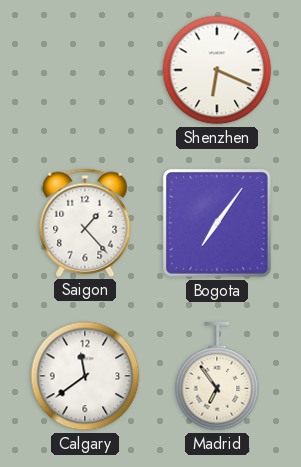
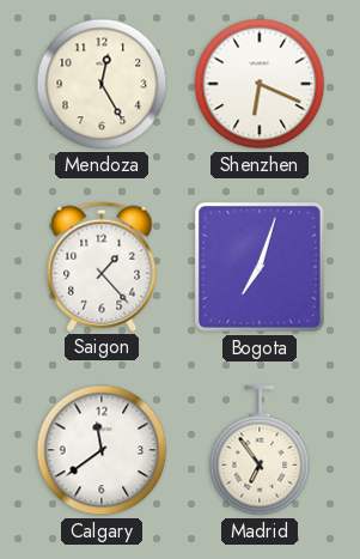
Mendoza: none -> 12:25 (102, 84)
Bogota: 7:06 -> 7:03 (260, 267)
